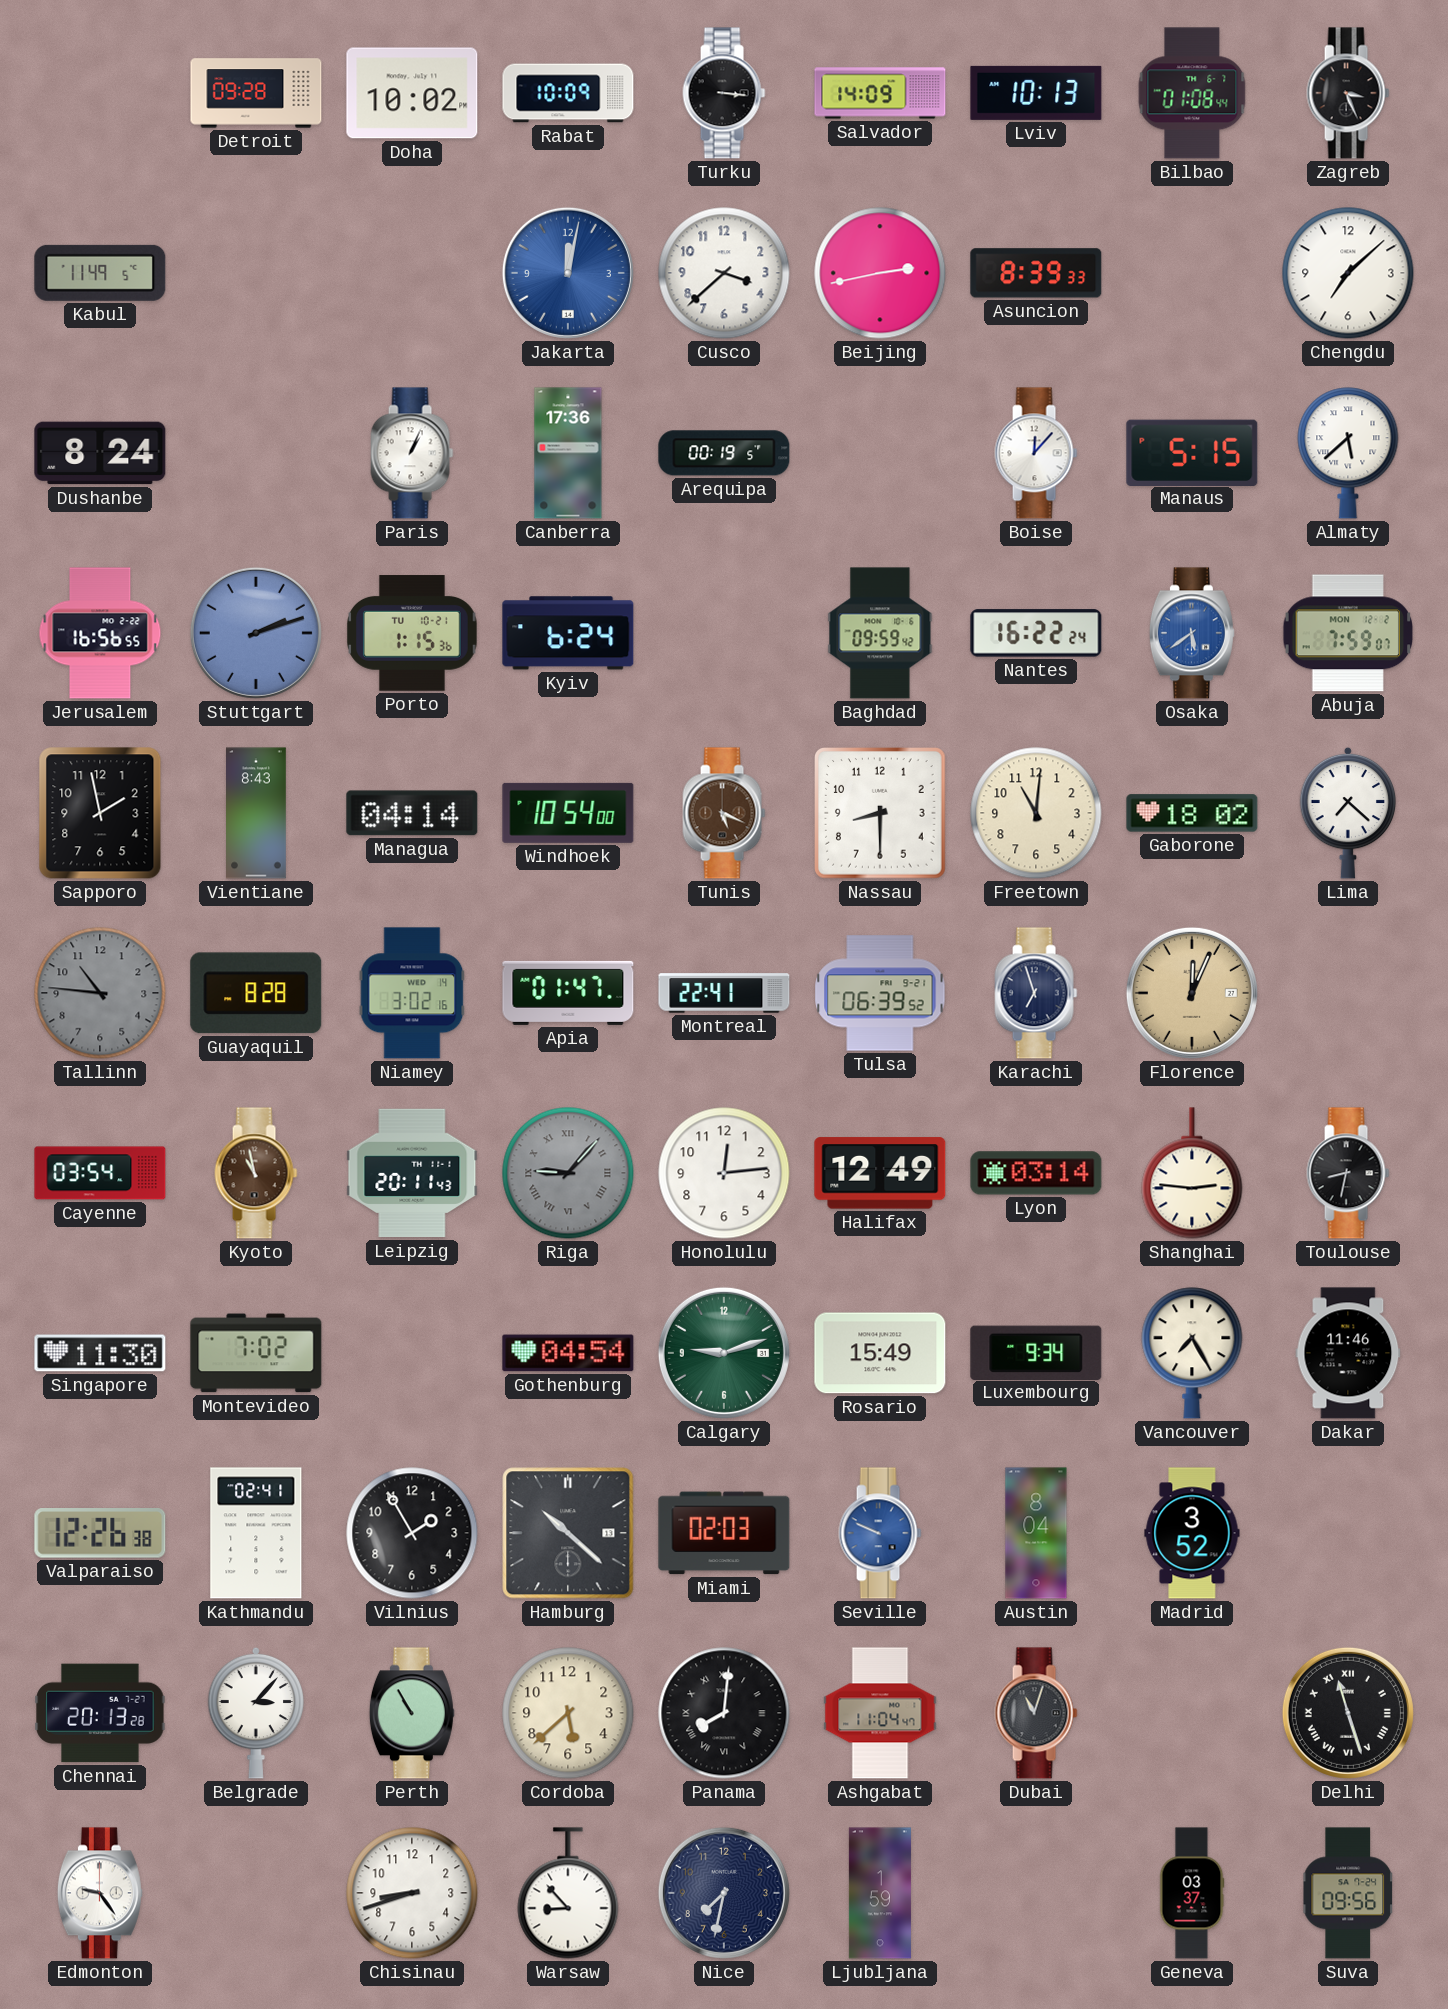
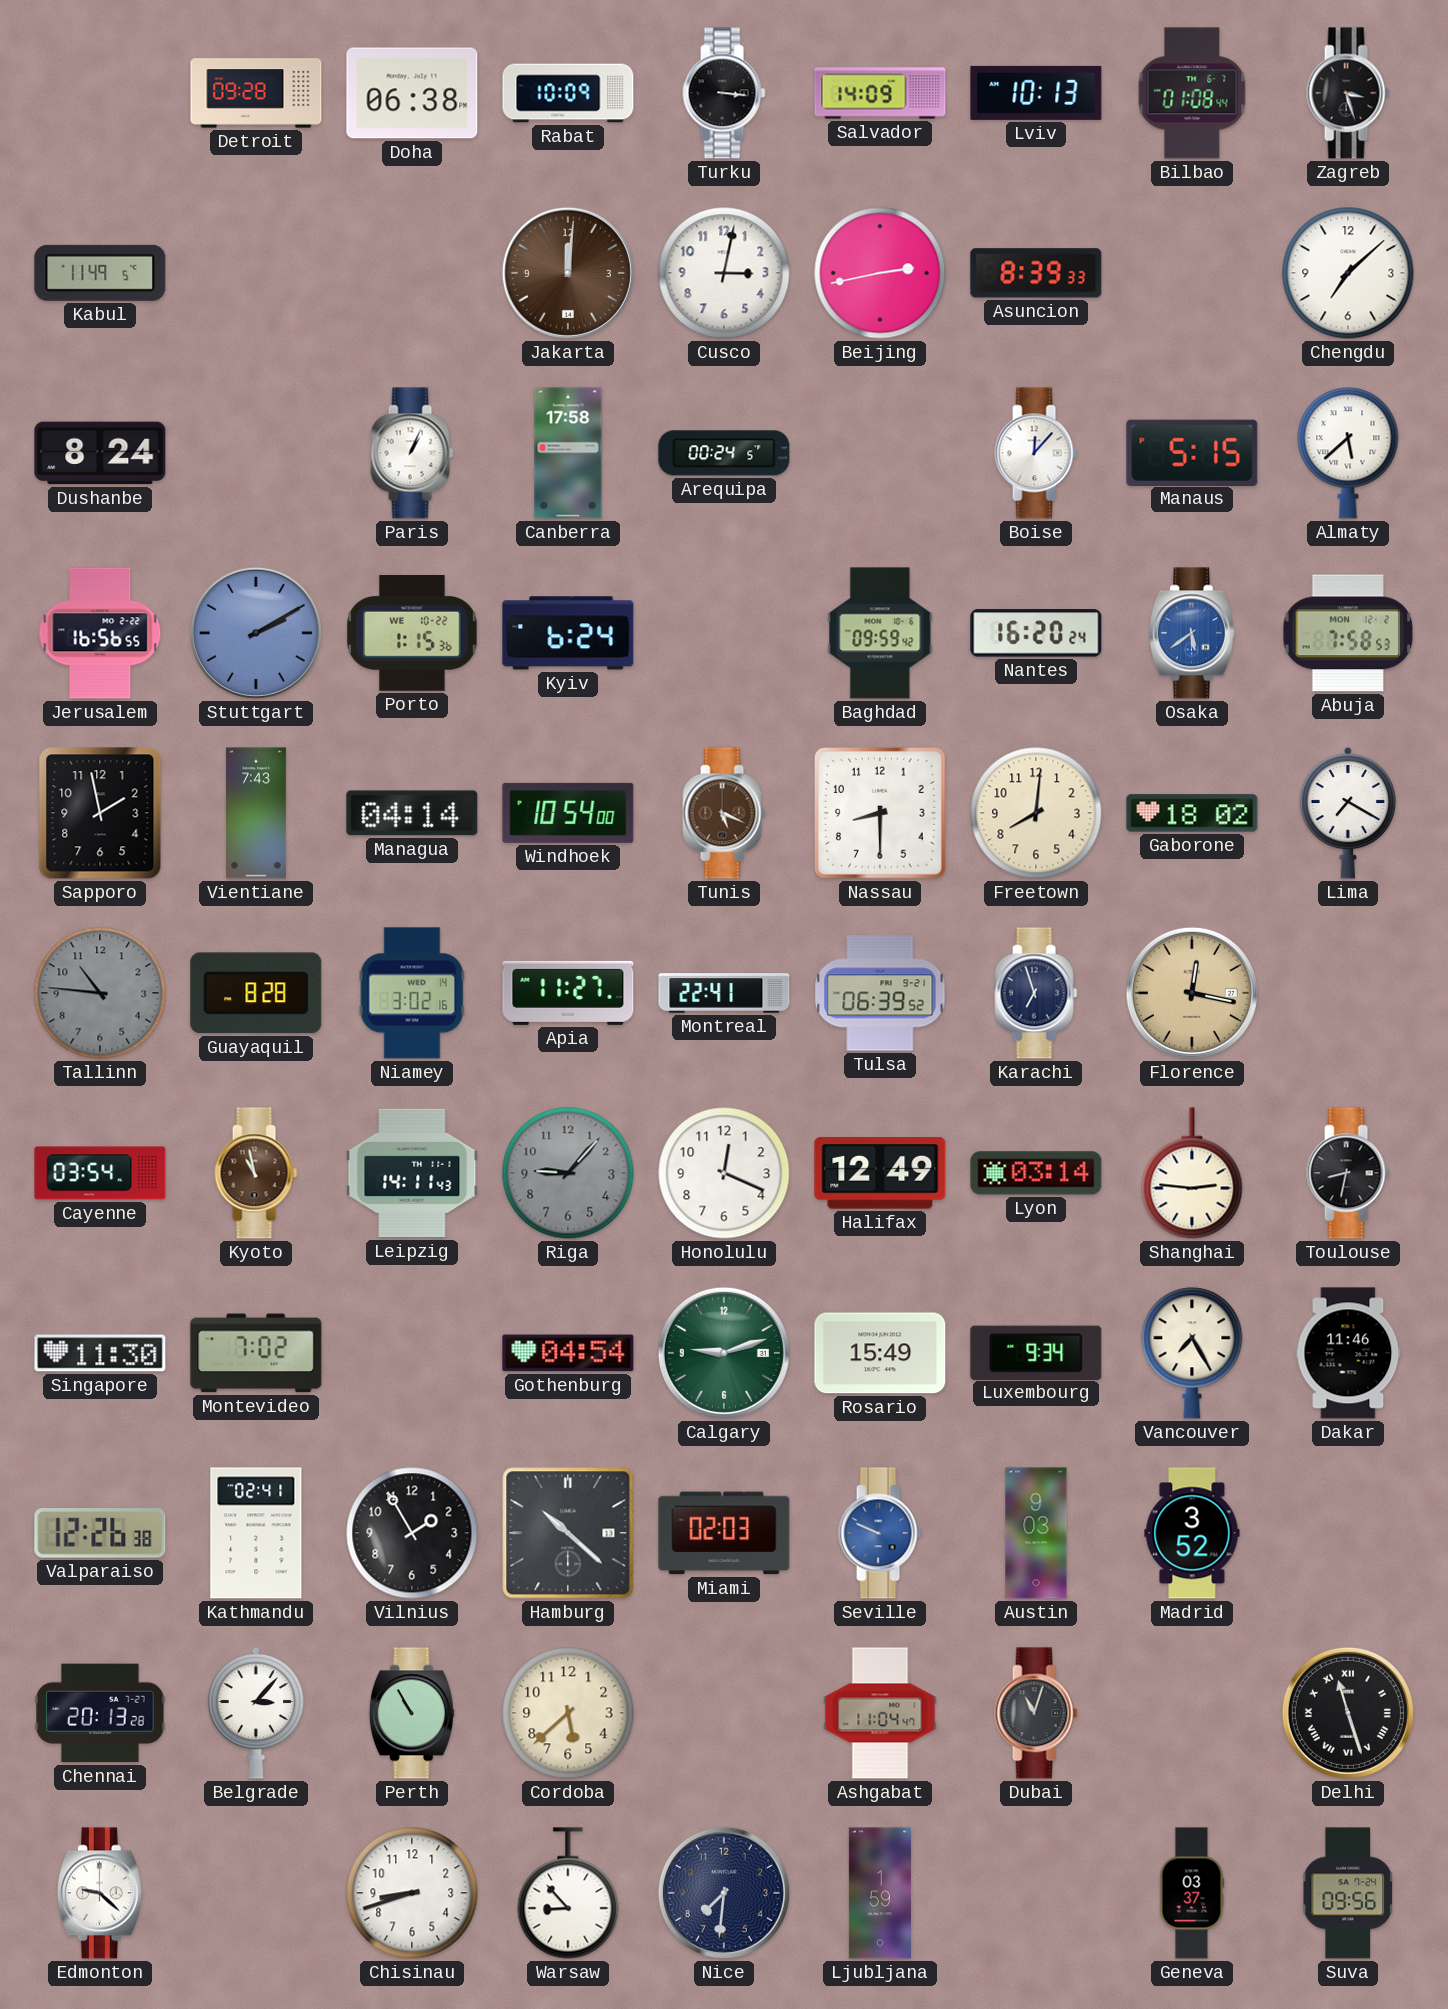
Doha: 10:02 -> 06:38 (412, 93)
Zagreb: 3:26 -> 3:27 (1348, 93)
Jakarta: 12:02 -> 12:01 (568, 273)
Jakarta dial: blue -> brown (568, 273)
Cusco: 3:38 -> 3:02 (724, 273)
Canberra: 17:36 -> 17:58 (568, 453)
Arequipa: 00:19 -> 00:24 (724, 453)
Stuttgart: 2:12 -> 2:10 (256, 633)
Porto date: TU 10-21 -> WE 10-22 (413, 633)
Nantes: 16:22 -> 16:20 (1036, 633)
Abuja: 7:59 -> 7:58 (1348, 633)
Vientiane: 8:43 -> 7:43 (257, 813)
Freetown: 11:01 -> 8:01 (1036, 813)
Lima: 7:22 -> 7:20 (1348, 813)
Apia: 01:47 -> 11:27 (568, 993)
Florence: 12:04 -> 12:17 (1192, 993)
Leipzig: 20:11 -> 14:11 (412, 1173)
Riga numerals: Roman -> Arabic (568, 1173)
Honolulu: 12:14 -> 12:19 (724, 1173)
Austin: 8:04 -> 9:03 (1036, 1533)
Panama: 8:01 -> none (724, 1713)
Edmonton: 9:24 -> 9:22 (100, 1893)
Nice: 7:32 -> 7:31 (724, 1893)
